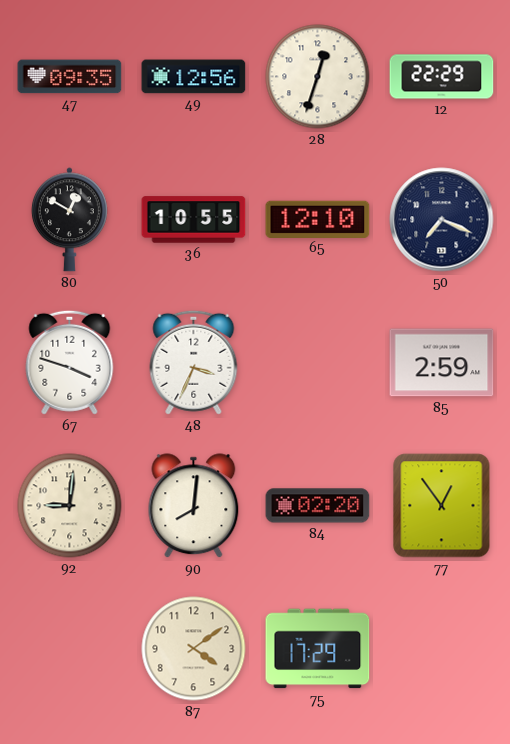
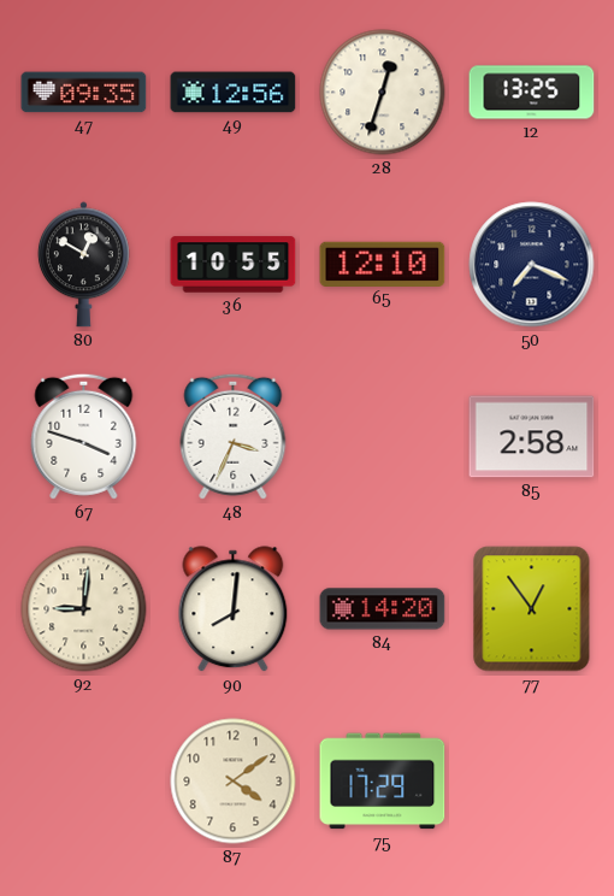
12: 22:29 -> 13:25 (532, 93)
85: 2:59 -> 2:58 (532, 437)
84: 02:20 -> 14:20 (383, 609)
